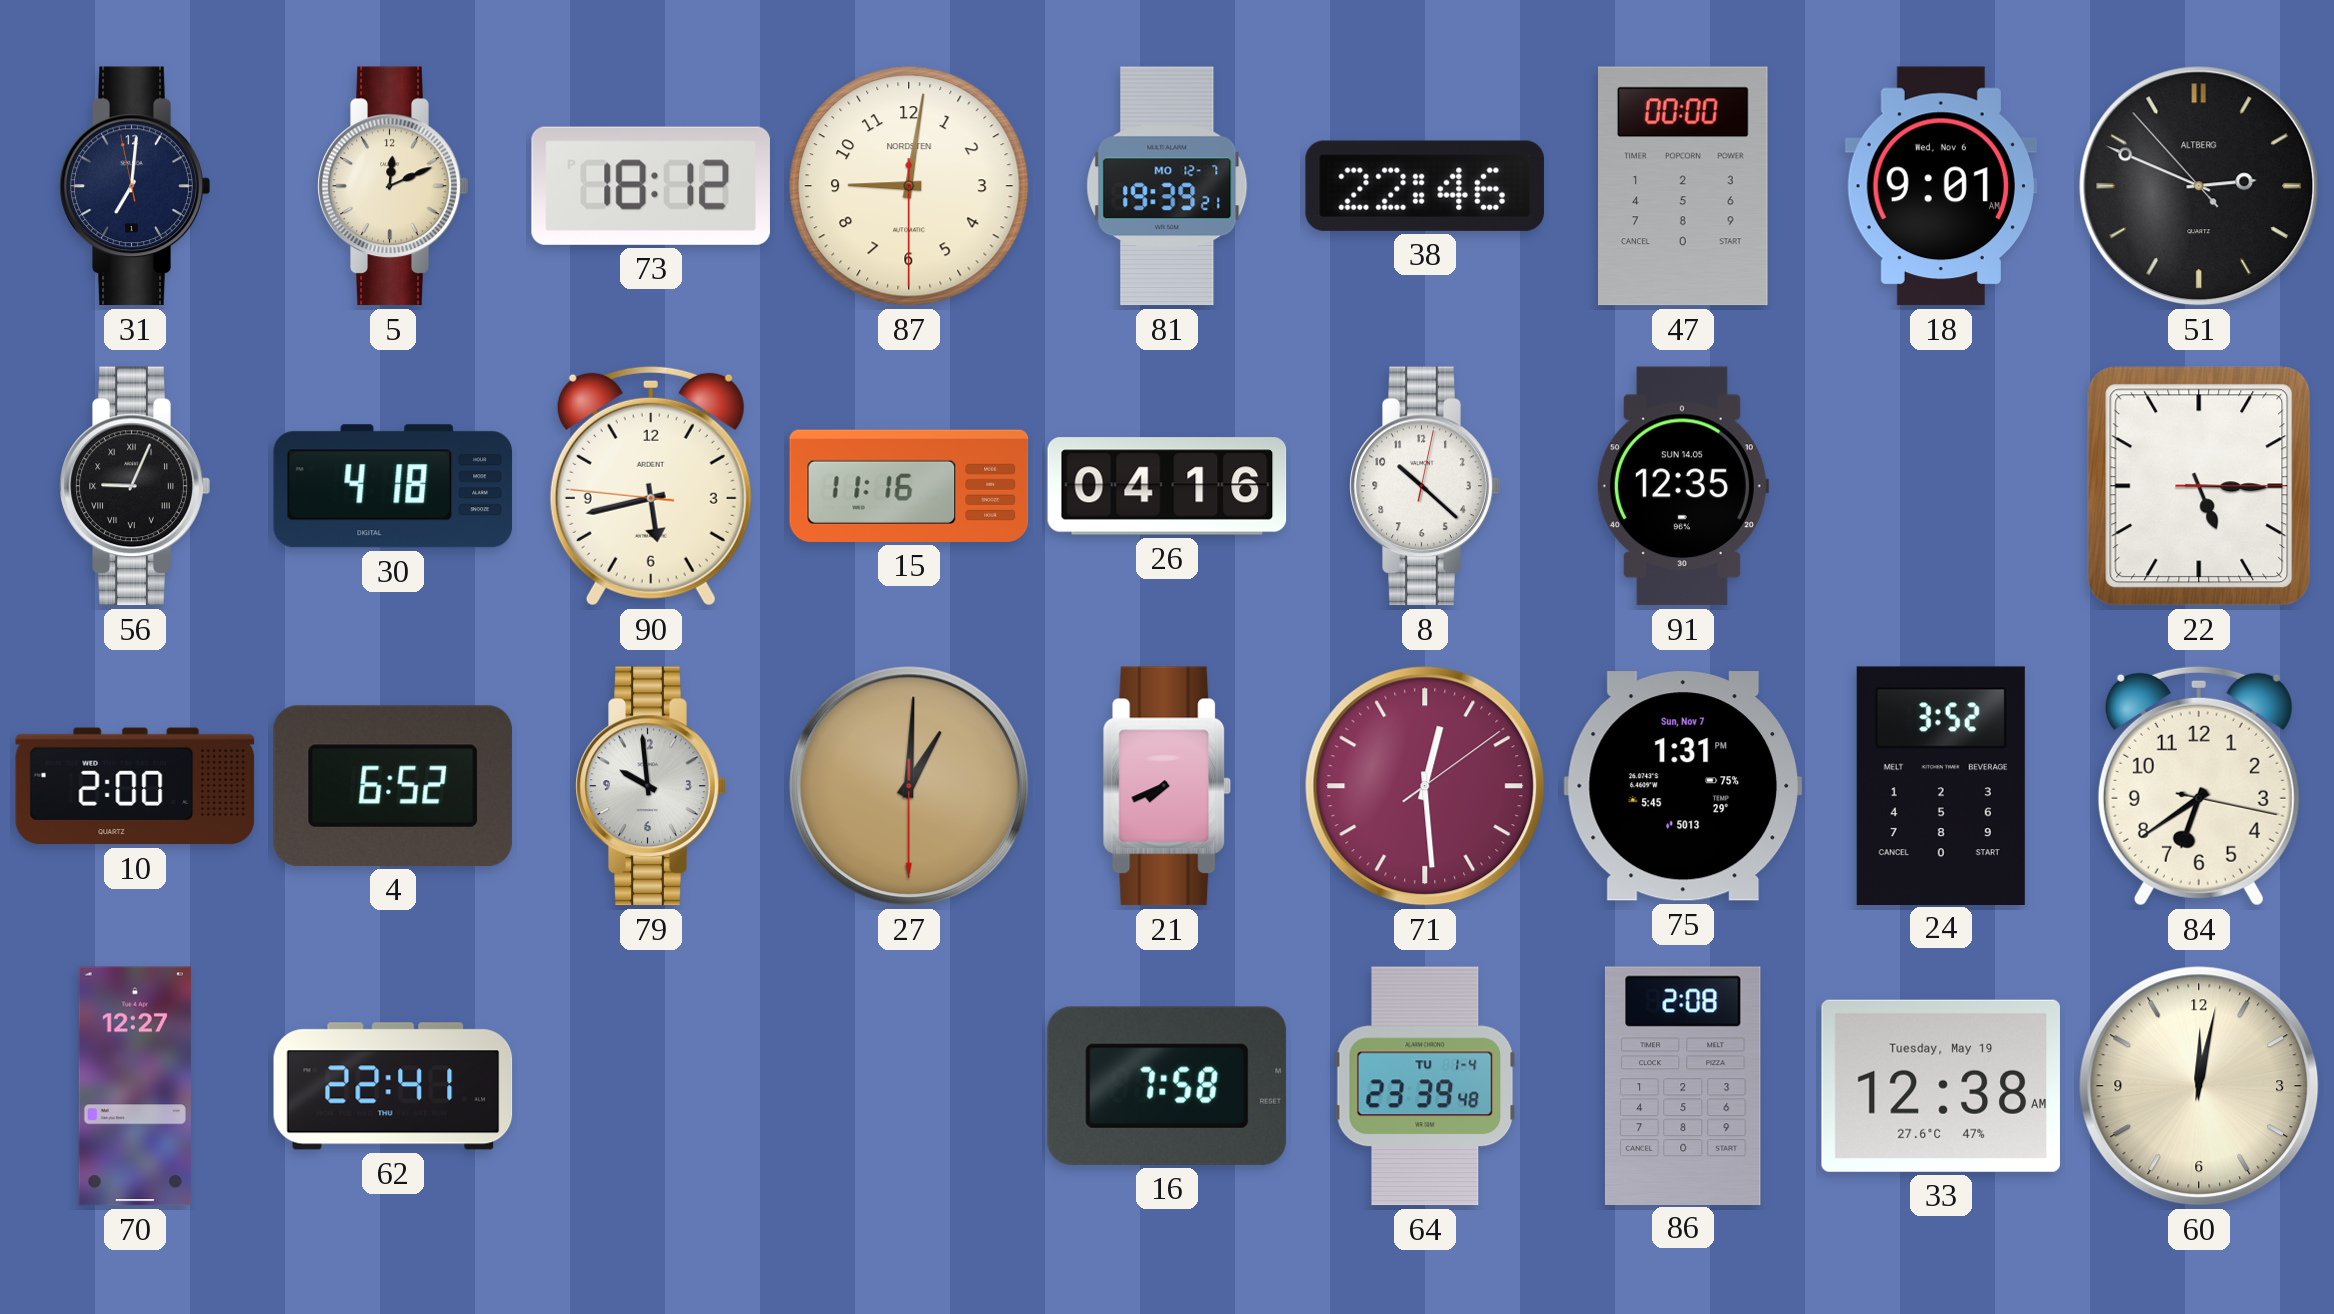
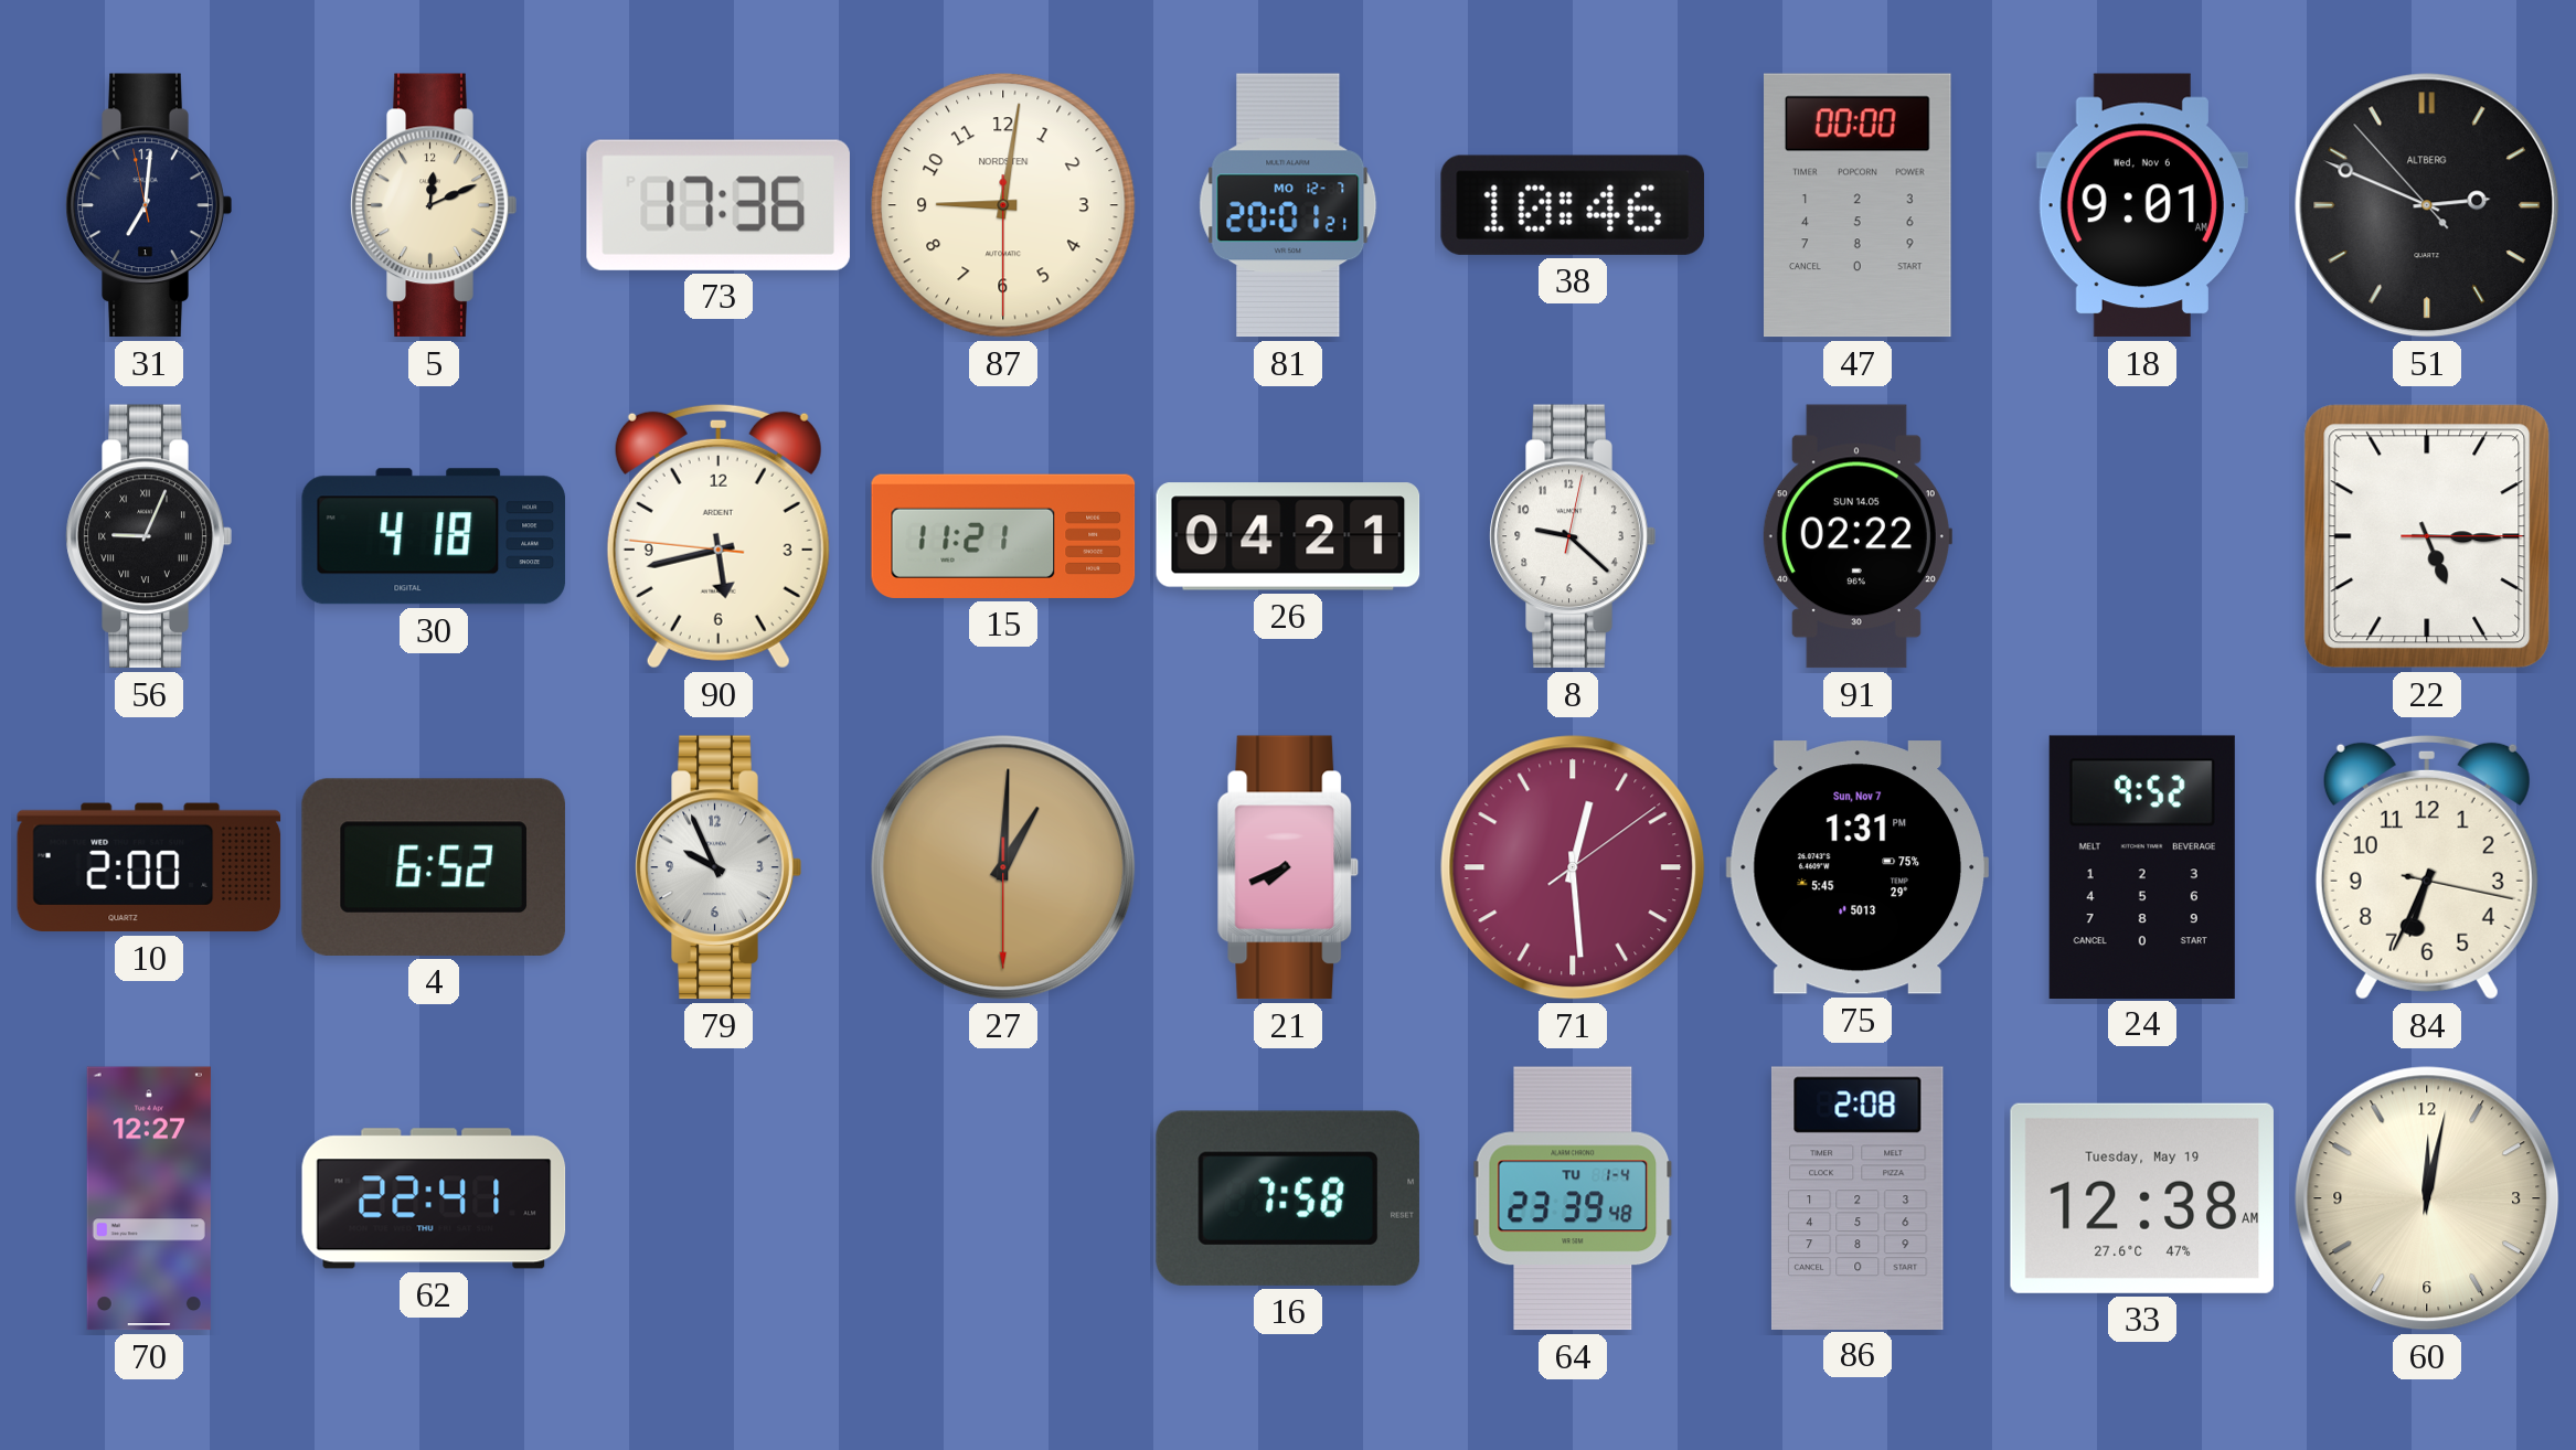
73: 18:12 -> 17:36 (718, 205)
81: 19:39 -> 20:01 (1288, 205)
38: 22:46 -> 10:46 (1573, 205)
15: 11:16 -> 11:21 (1003, 536)
26: 04:16 -> 04:21 (1288, 536)
8: 10:22 -> 9:22 (1573, 536)
91: 12:35 -> 02:22 (1856, 536)
79: 9:59 -> 9:56 (718, 867)
24: 3:52 -> 9:52 (2142, 866)
84: 6:39 -> 6:34 (2427, 867)
